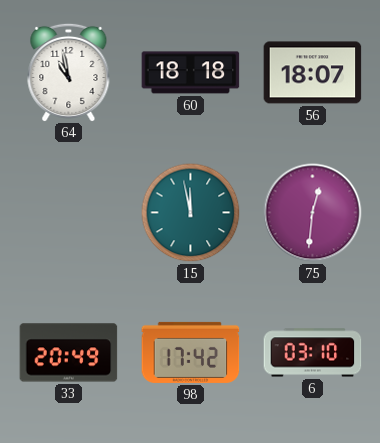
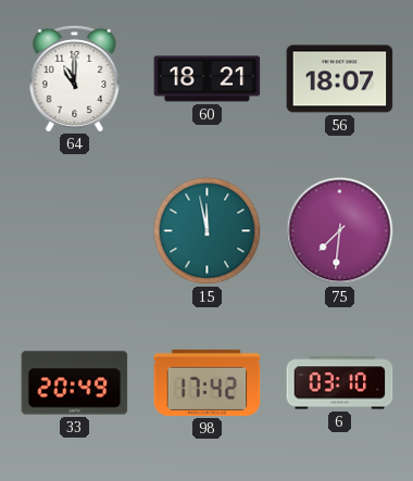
64: 10:58 -> 11:00 (75, 78)
60: 18:18 -> 18:21 (208, 79)
75: 12:31 -> 7:31 (340, 231)
